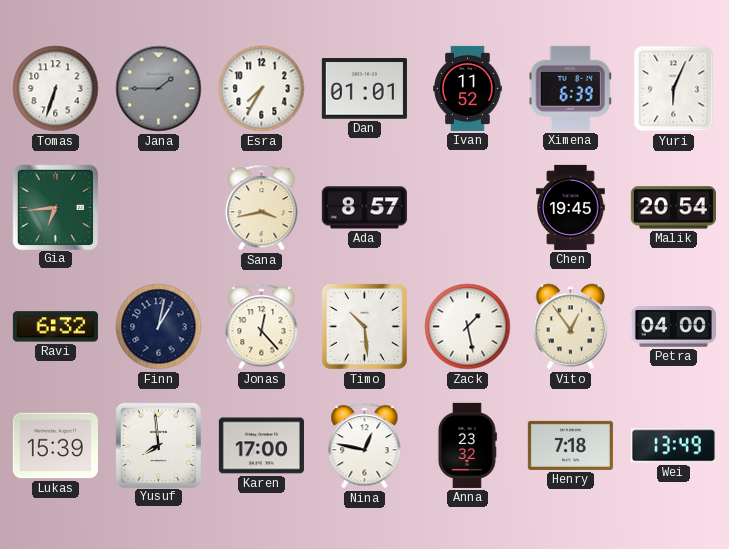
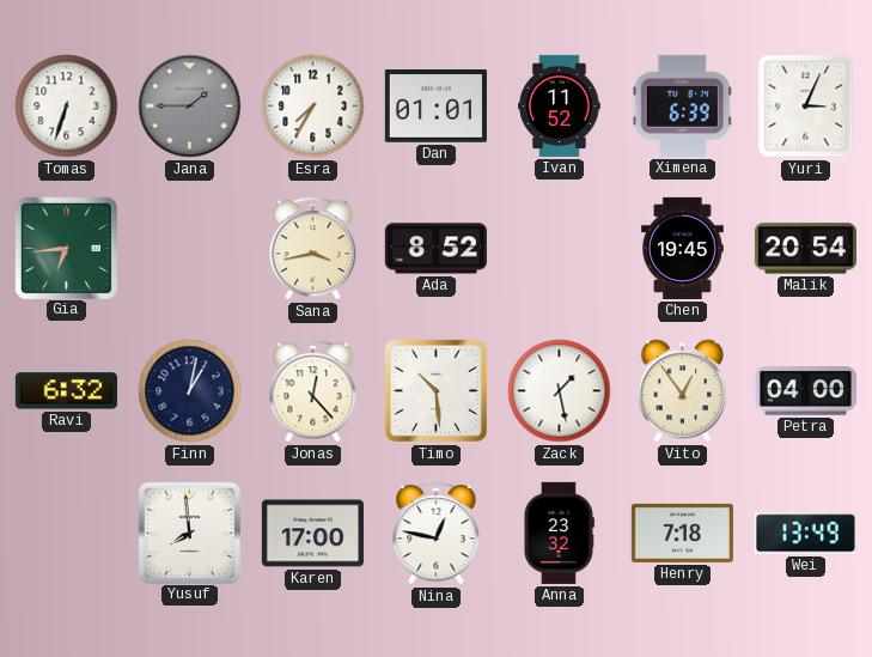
Yuri: 6:04 -> 3:04 (806, 107)
Ada: 8:57 -> 8:52 (435, 249)
Lukas: 15:39 -> none (55, 446)
